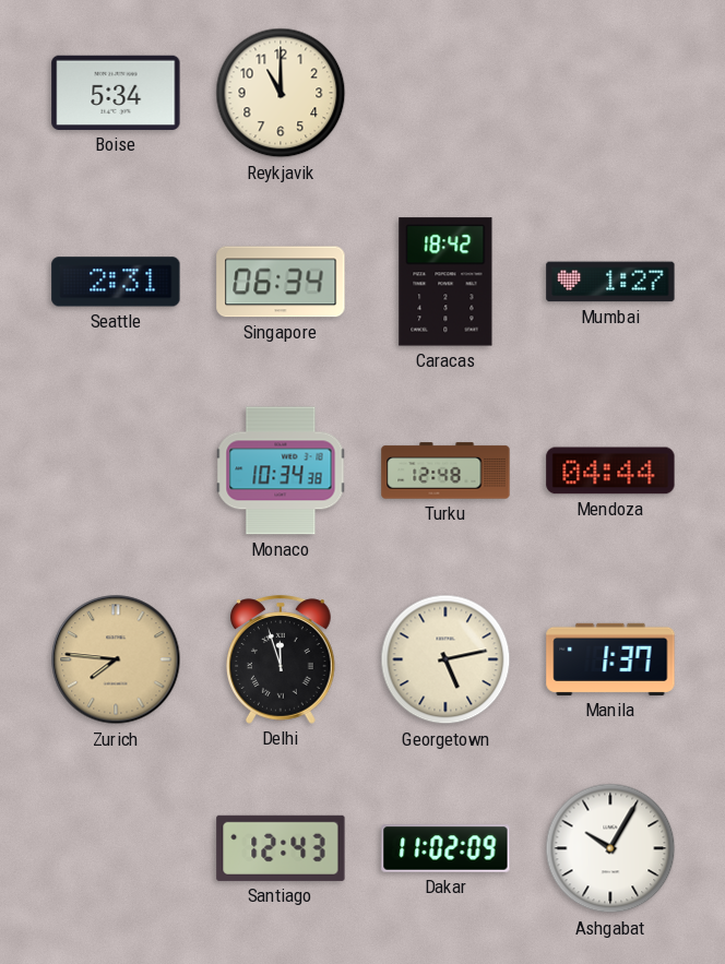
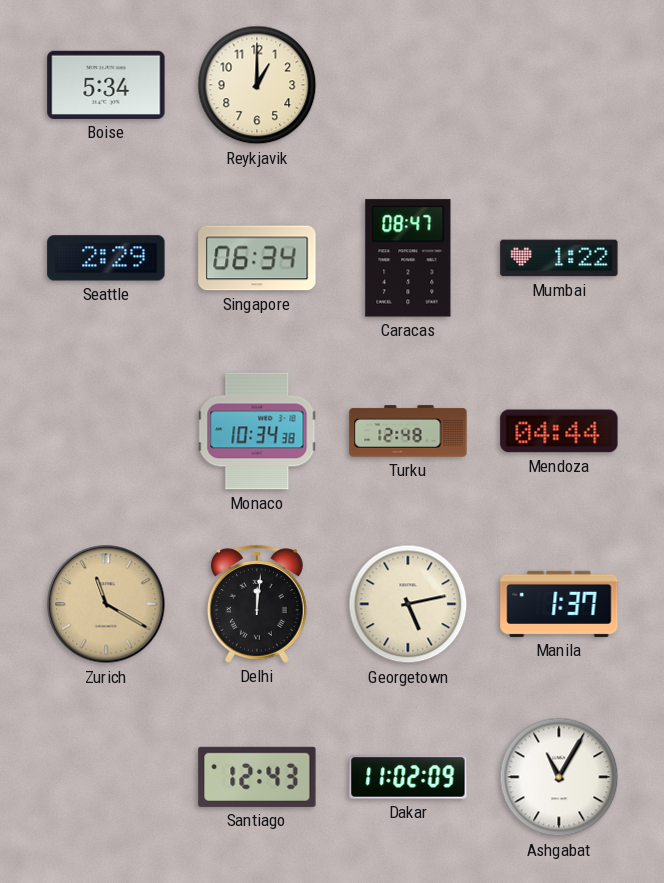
Reykjavik: 11:00 -> 1:00 (257, 85)
Seattle: 2:31 -> 2:29 (106, 258)
Caracas: 18:42 -> 08:47 (408, 258)
Mumbai: 1:27 -> 1:22 (559, 258)
Zurich: 7:46 -> 11:20 (106, 604)
Delhi: 11:57 -> 12:01 (258, 604)
Ashgabat: 10:05 -> 11:05 (559, 777)
